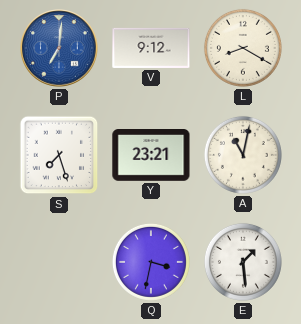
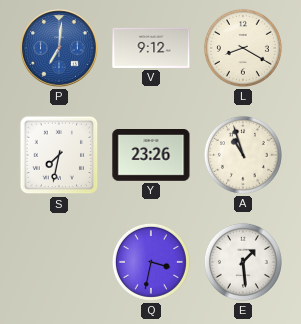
S: 7:27 -> 7:32 (59, 155)
Y: 23:21 -> 23:26 (151, 156)
A: 11:02 -> 10:57 (243, 155)
